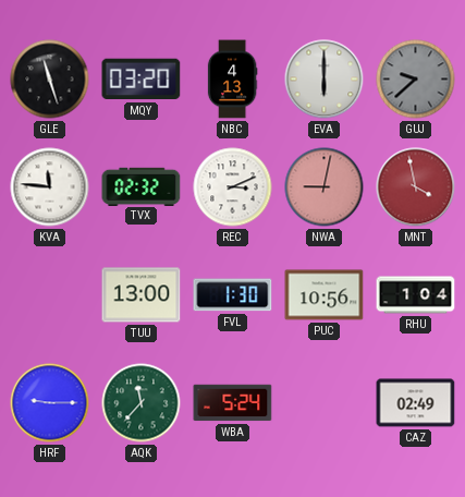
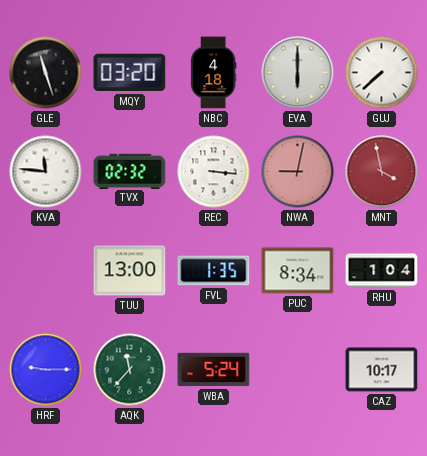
NBC: 4:13 -> 4:18 (213, 73)
GUJ: 9:38 -> 7:38 (382, 73)
GUJ dial: grey -> white (382, 73)
REC: 3:11 -> 3:16 (214, 172)
FVL: 1:30 -> 1:35 (214, 271)
PUC: 10:56 -> 8:34 (298, 271)
CAZ: 02:49 -> 10:17 (382, 370)
